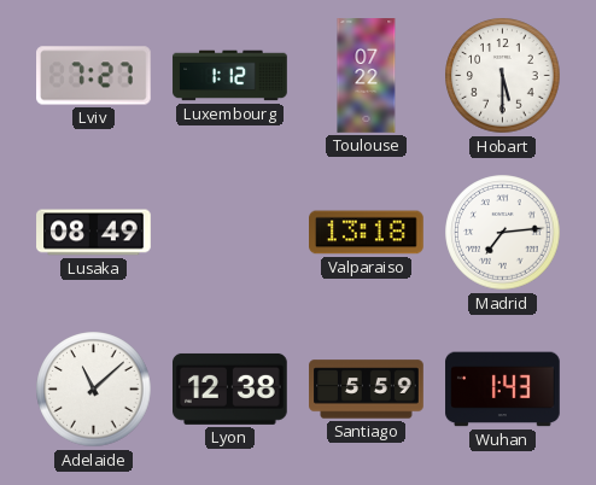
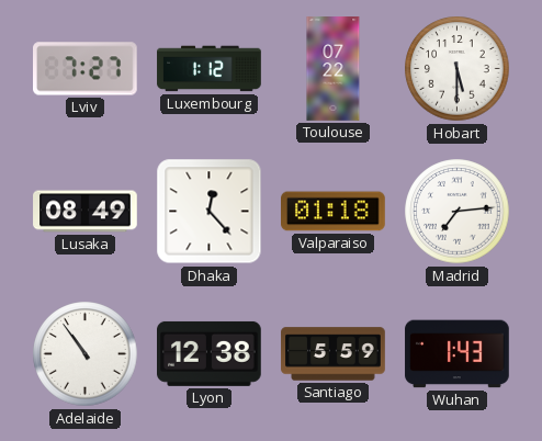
Dhaka: none -> 12:23 (210, 212)
Valparaiso: 13:18 -> 01:18 (334, 212)
Adelaide: 11:08 -> 10:54 (86, 354)
